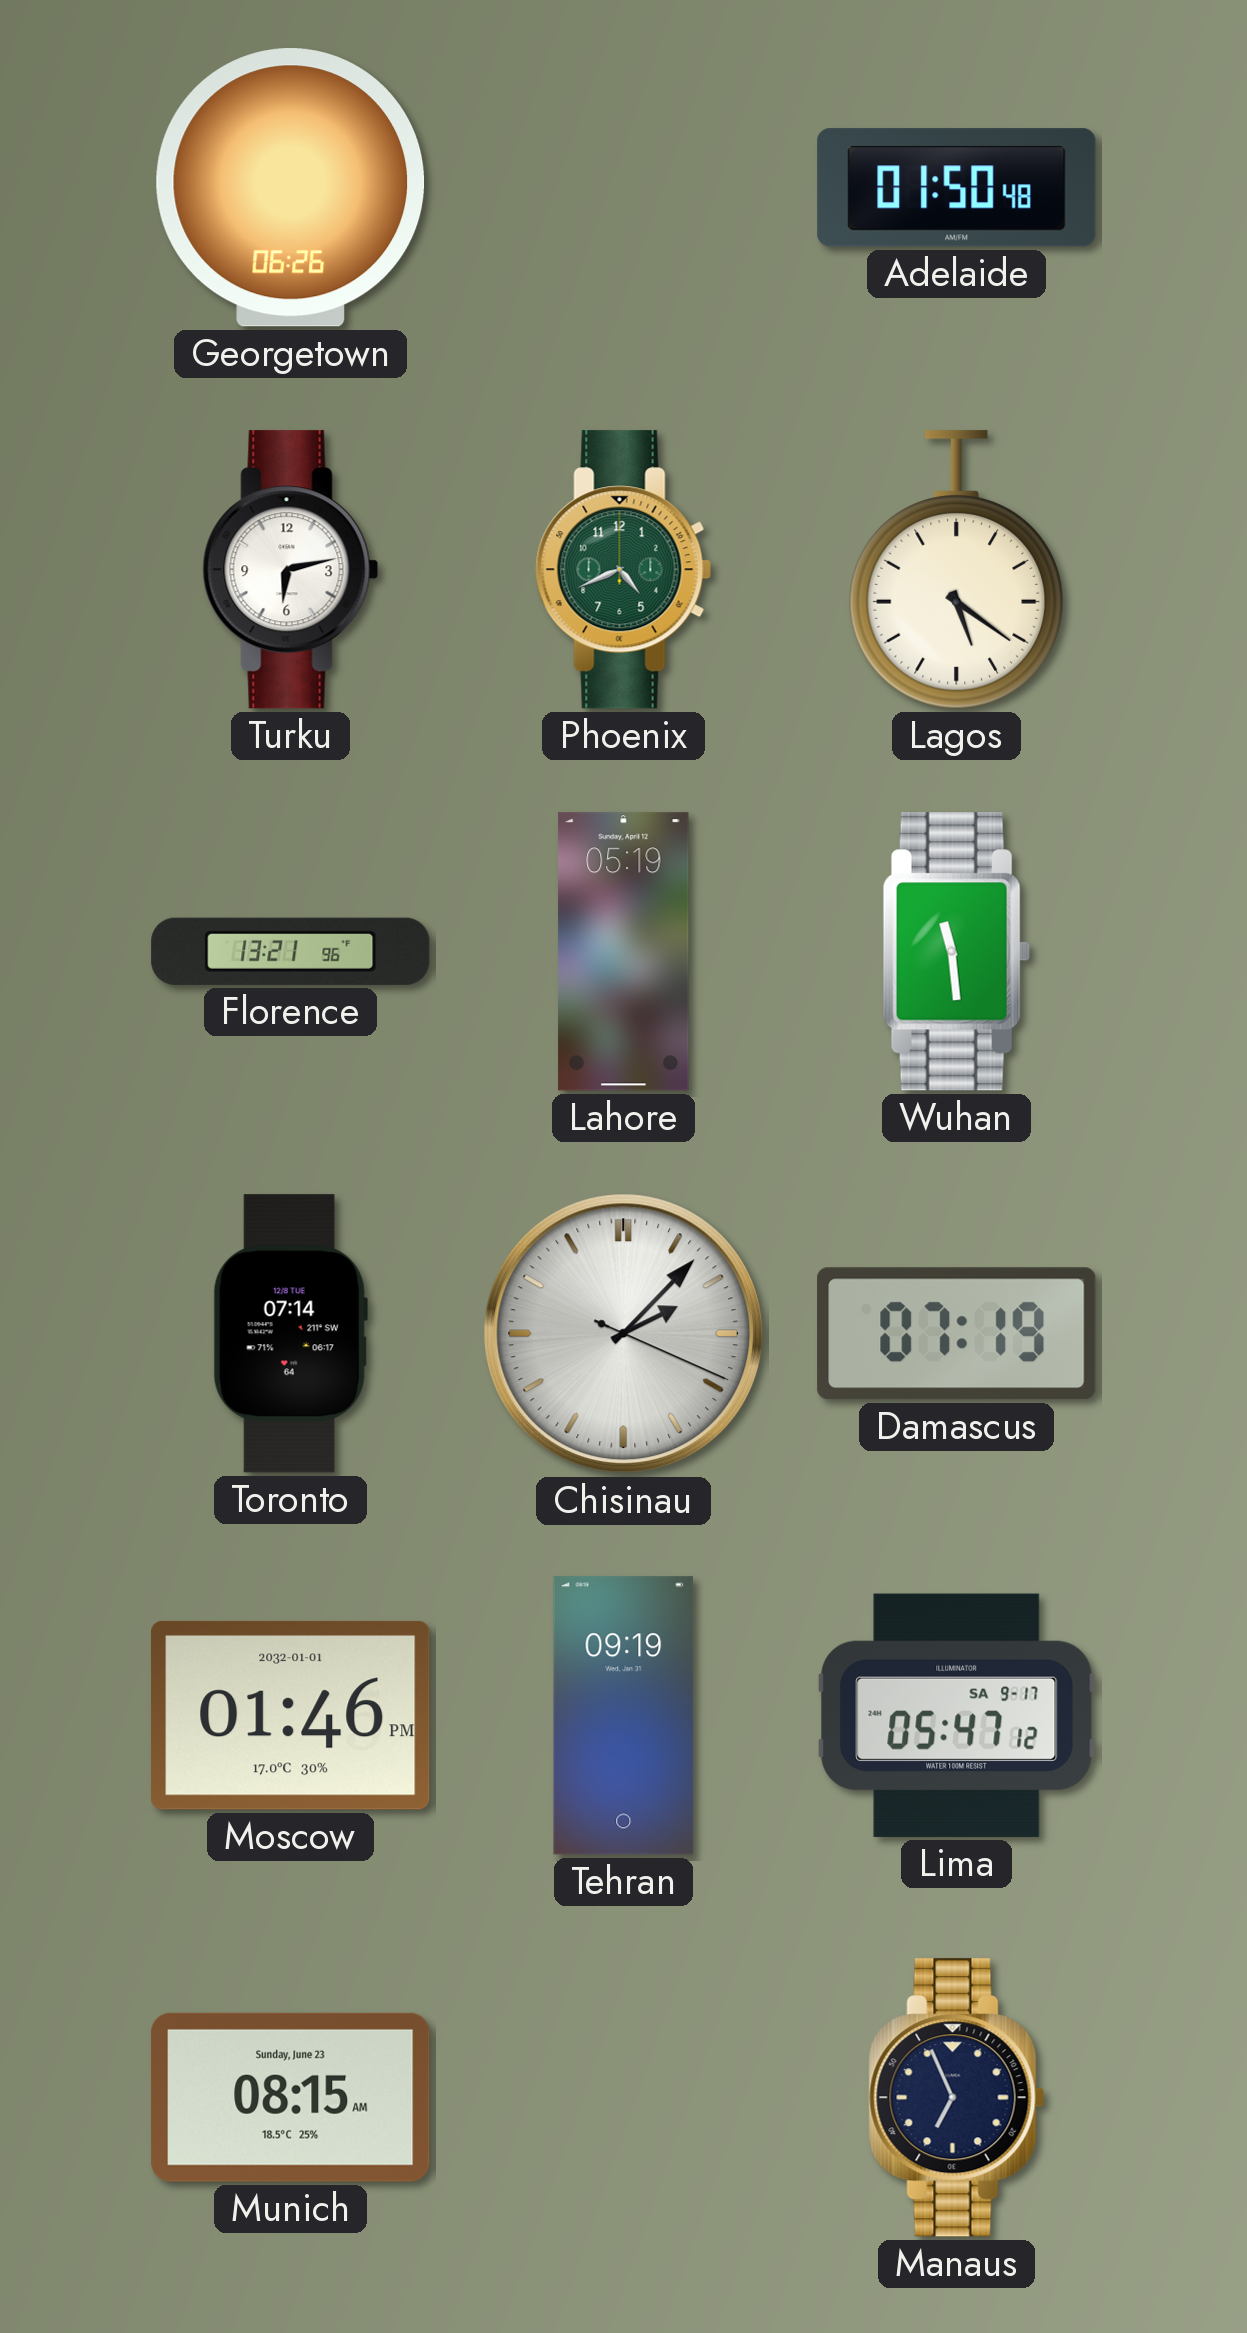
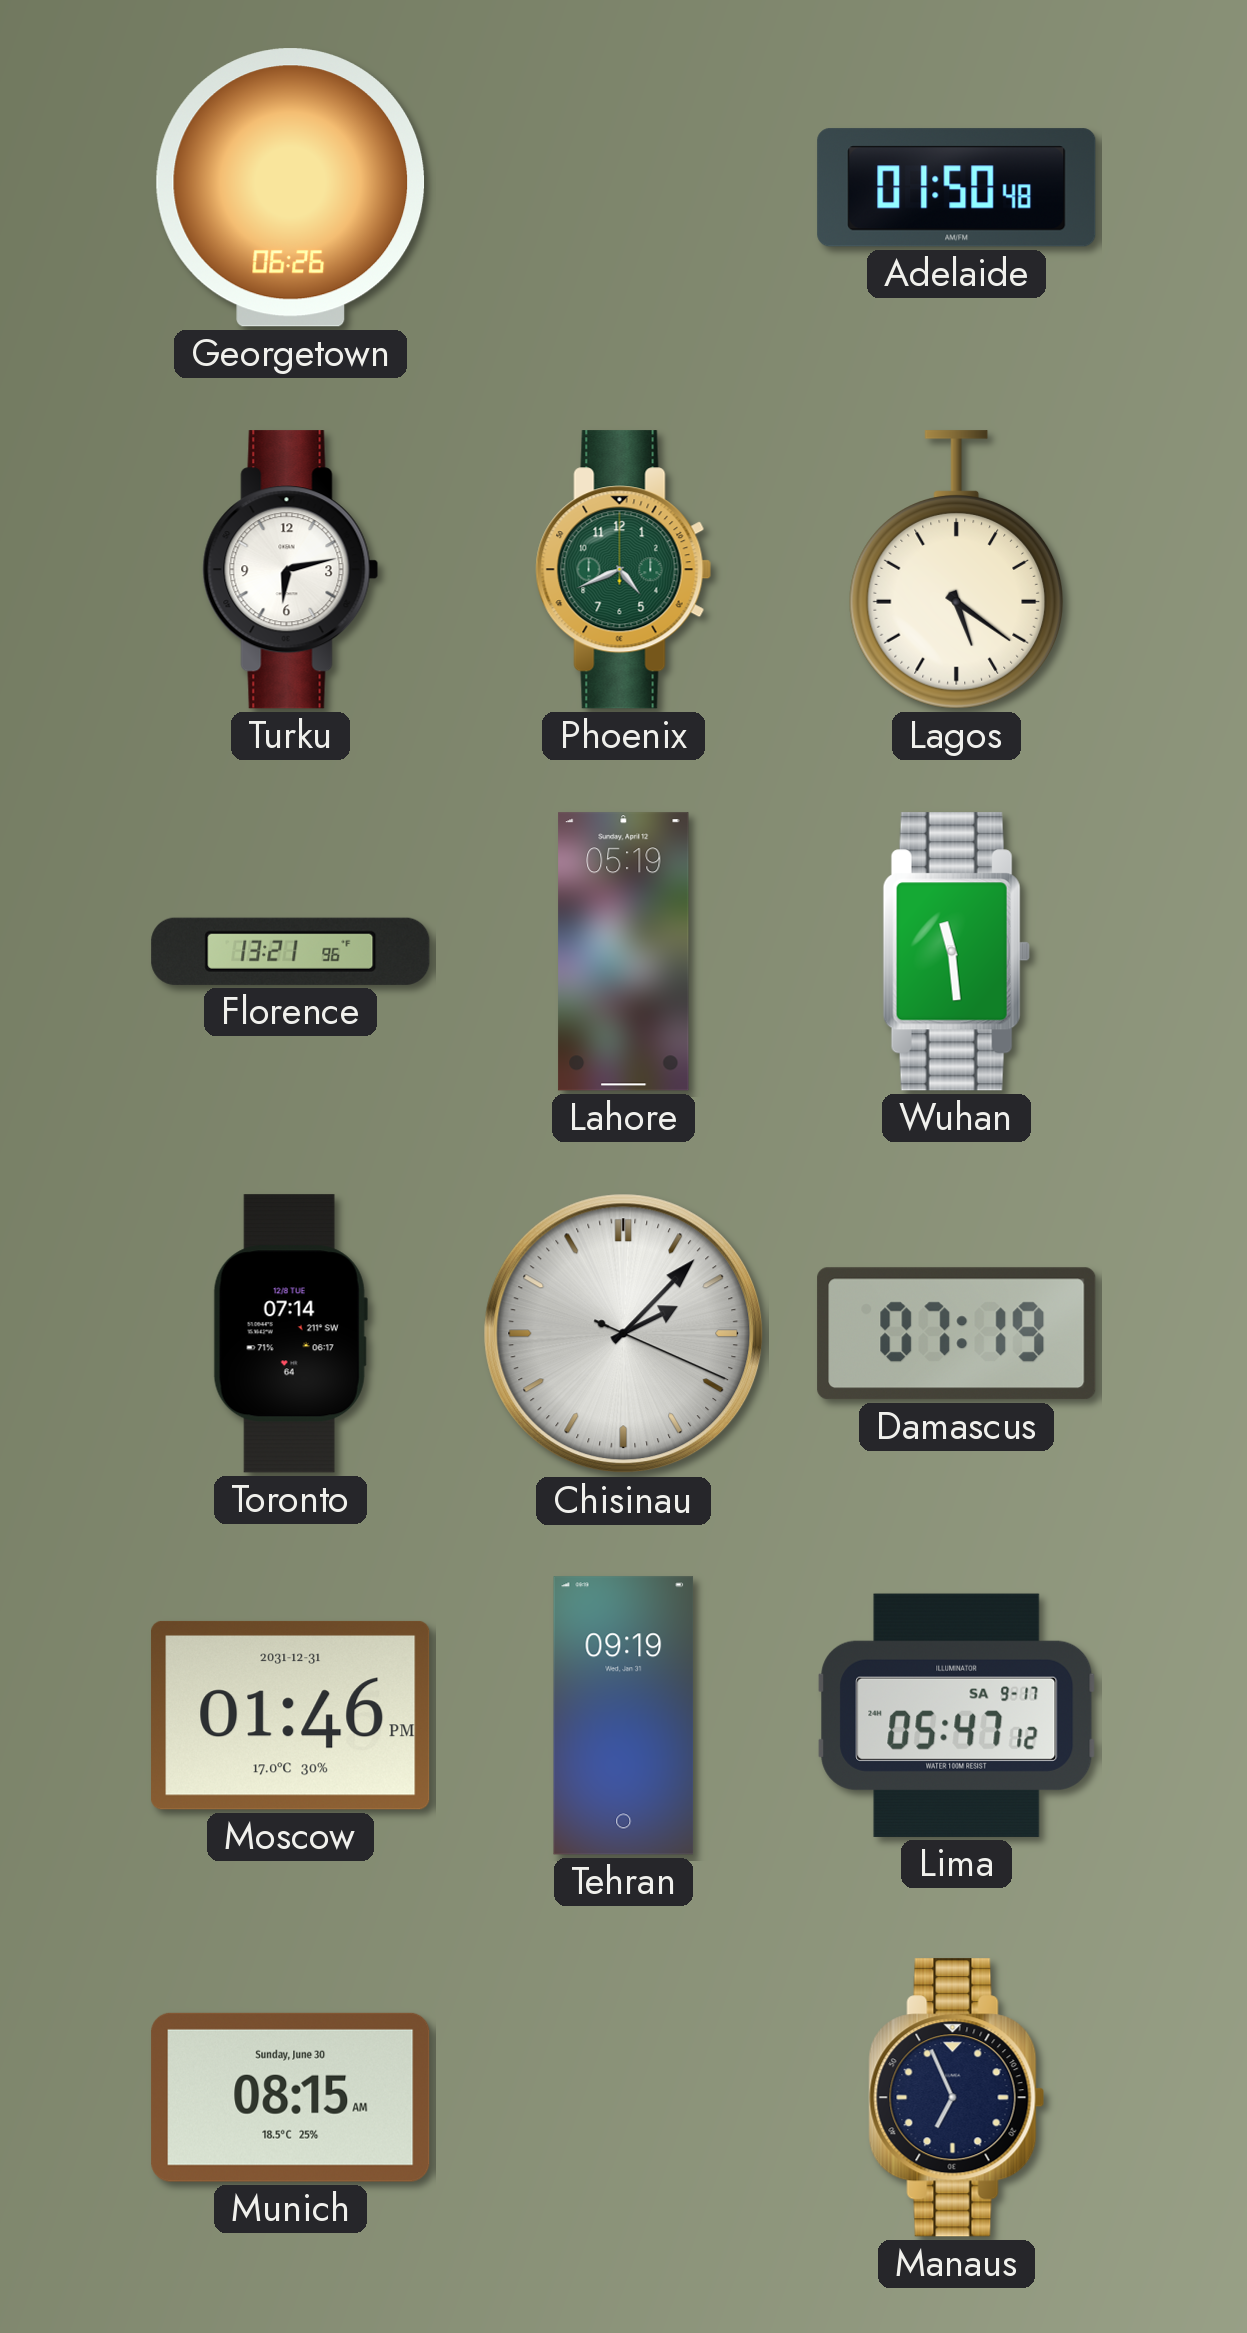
Moscow date: 2032-01-01 -> 2031-12-31 (291, 1715)
Munich date: Sunday, June 23 -> Sunday, June 30 (291, 2097)
